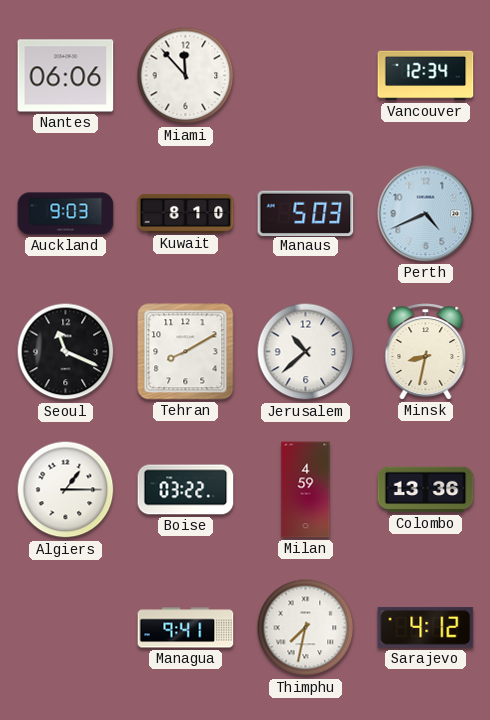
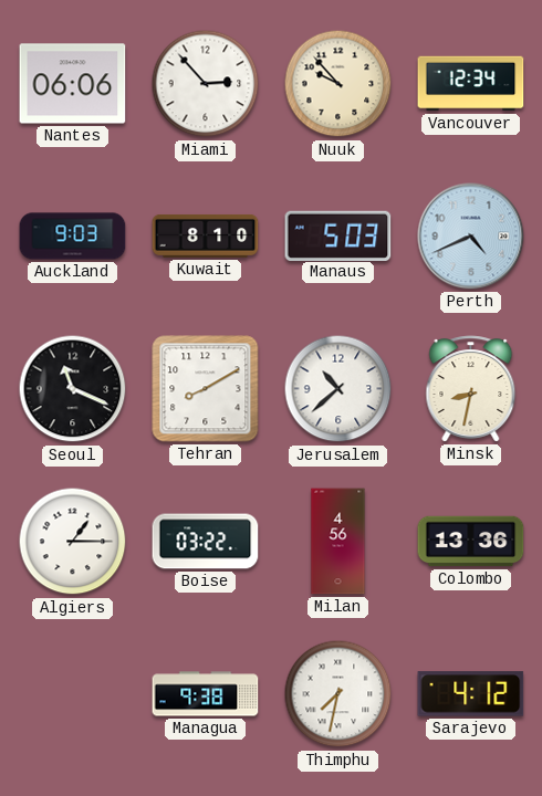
Miami: 11:53 -> 2:53 (206, 84)
Nuuk: none -> 9:53 (338, 84)
Milan: 4:59 -> 4:56 (338, 542)
Managua: 9:41 -> 9:38 (206, 694)
